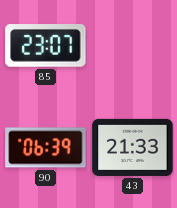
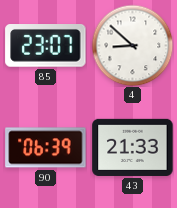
4: none -> 8:52 (132, 45)
